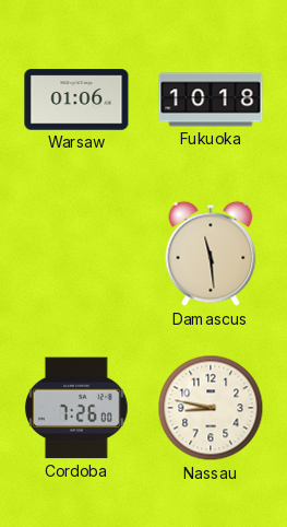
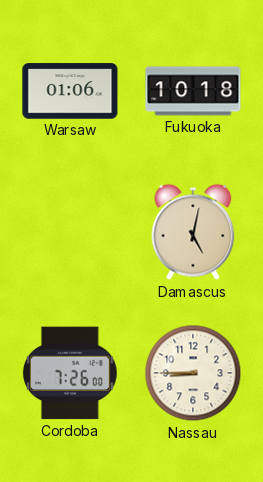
Damascus: 11:29 -> 5:02 (193, 232)
Nassau: 8:47 -> 8:45 (193, 373)
